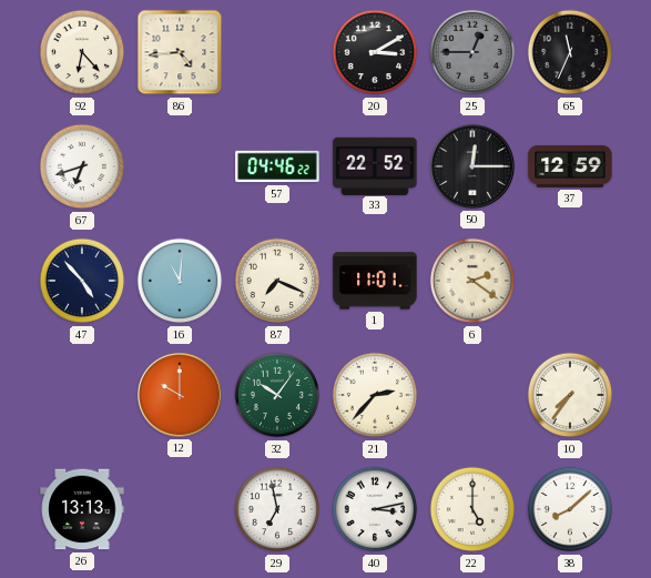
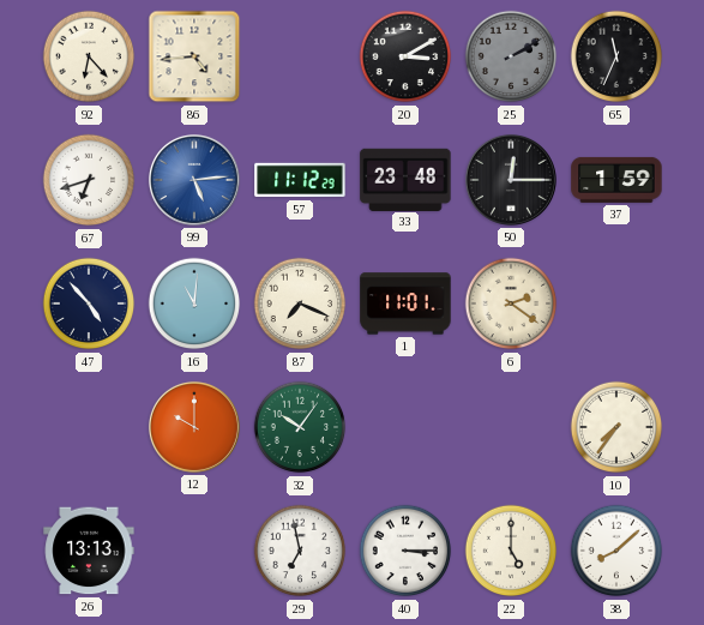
25: 12:45 -> 2:10 (511, 56)
99: none -> 5:14 (194, 180)
57: 04:46 -> 11:12 (300, 180)
33: 22:52 -> 23:48 (405, 179)
37: 12:59 -> 1:59 (616, 180)
21: 2:37 -> none (375, 395)
40: 3:13 -> 3:15 (405, 551)
